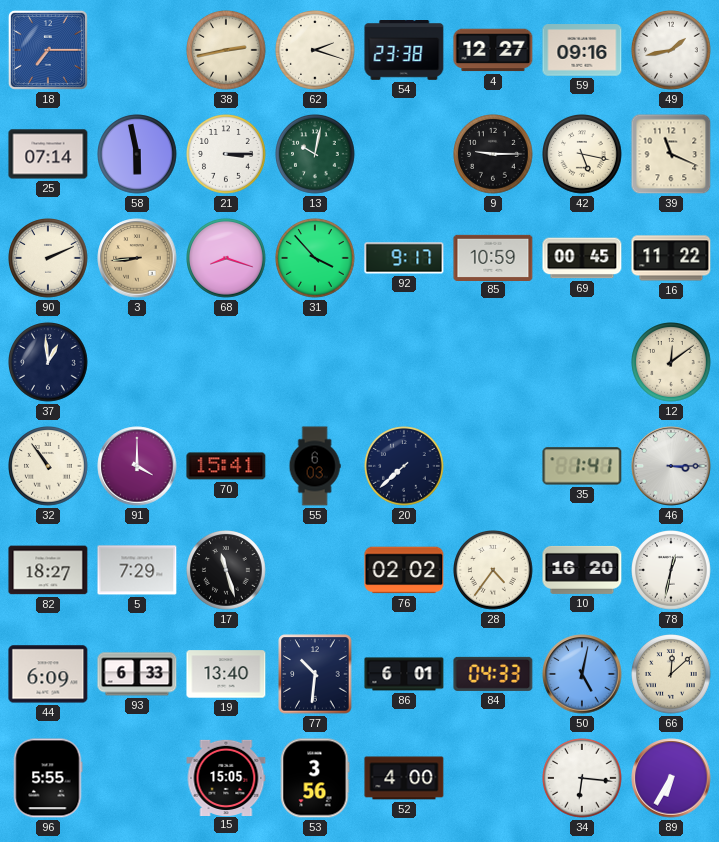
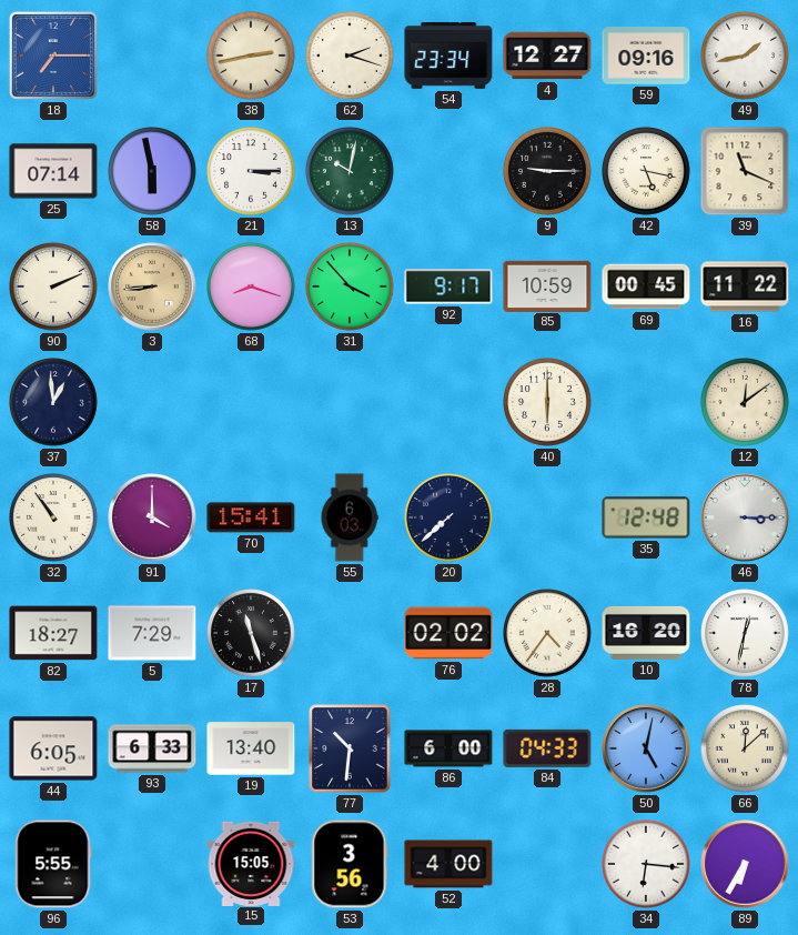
54: 23:38 -> 23:34 (448, 57)
40: none -> 6:00 (548, 403)
35: 1:41 -> 12:48 (646, 517)
44: 6:09 -> 6:05 (53, 748)
86: 6:01 -> 6:00 (448, 748)
